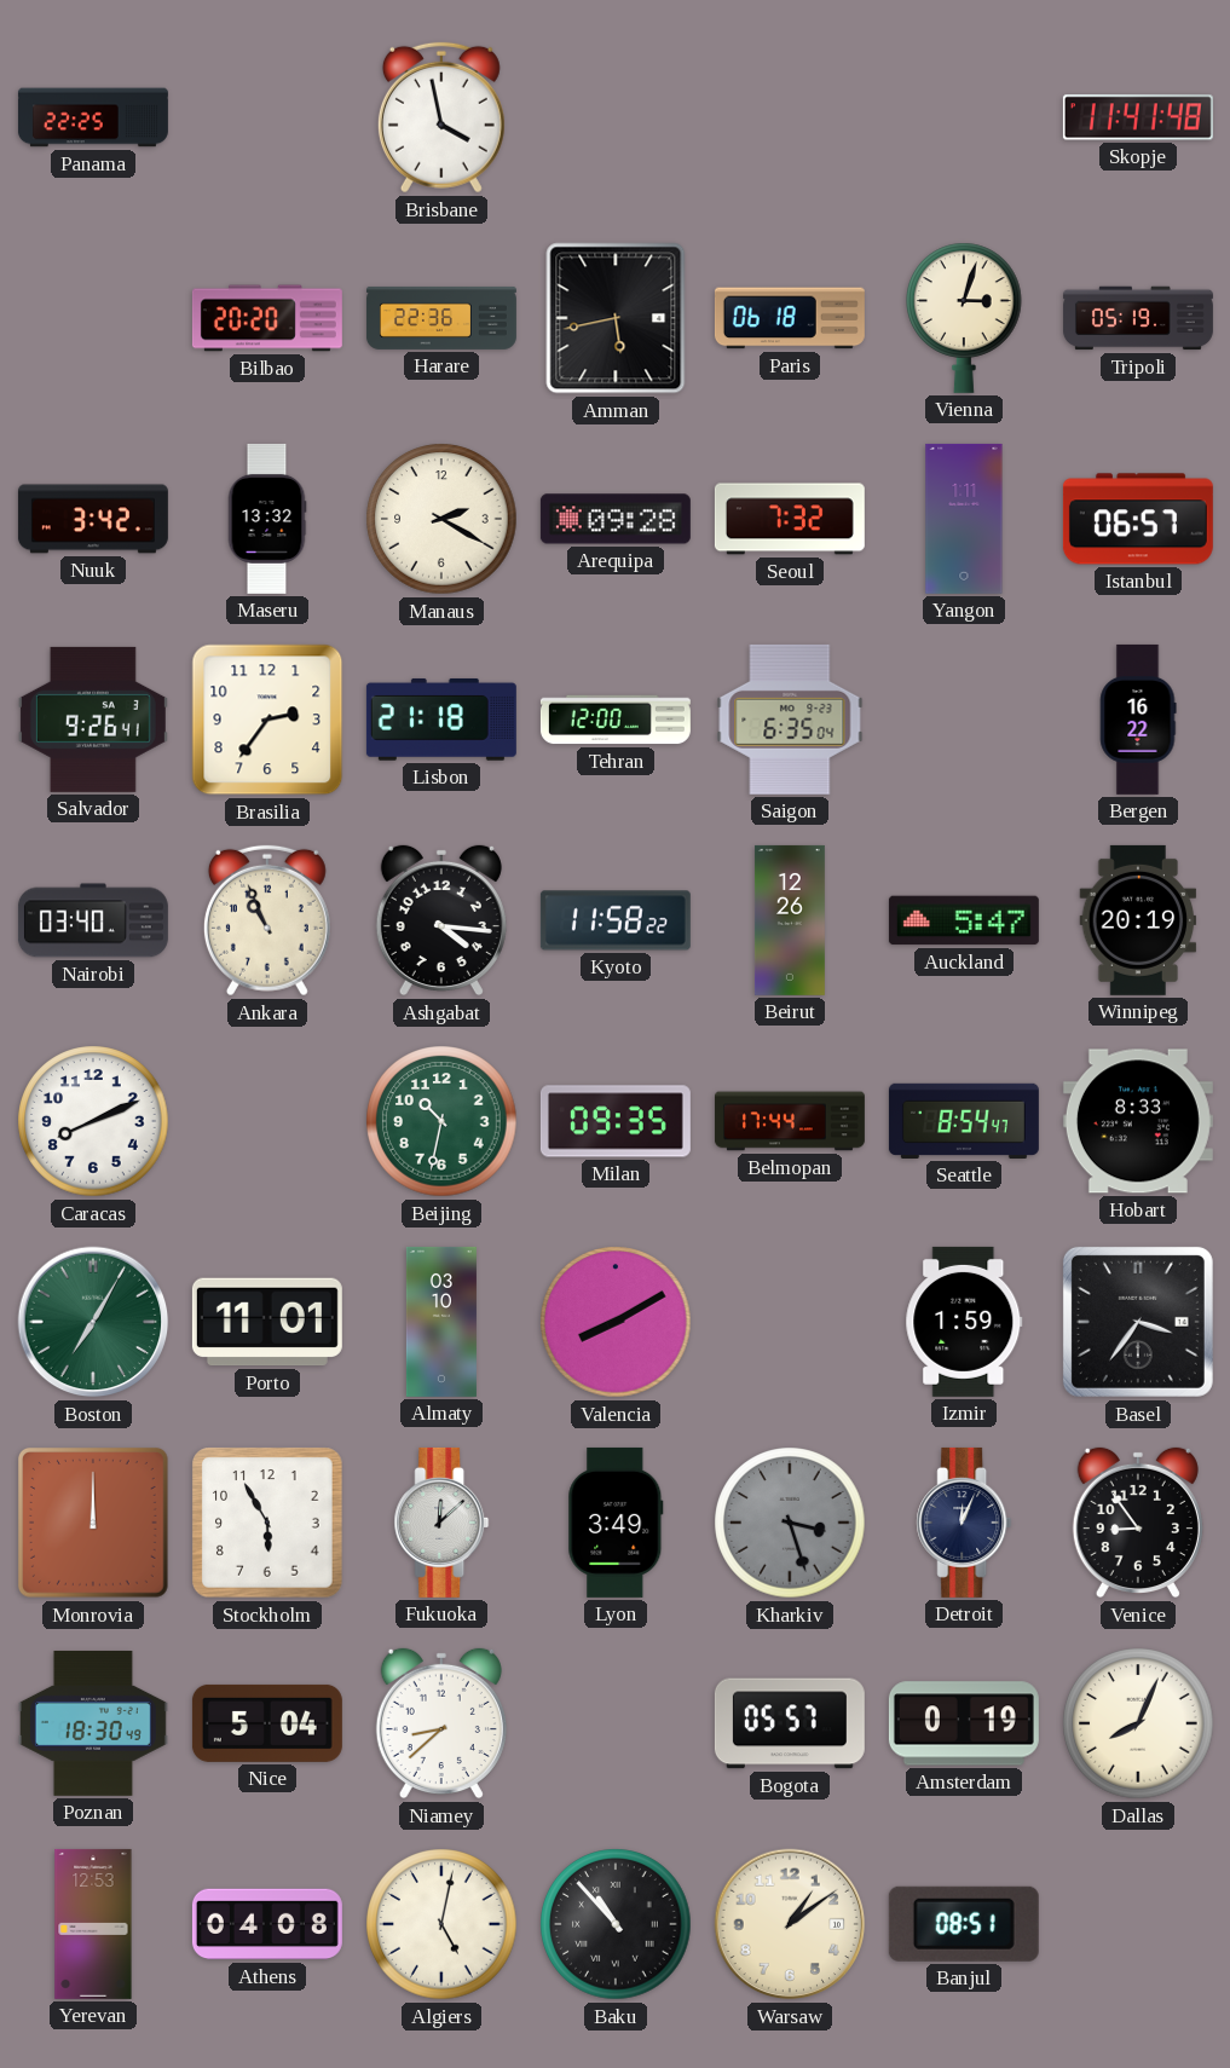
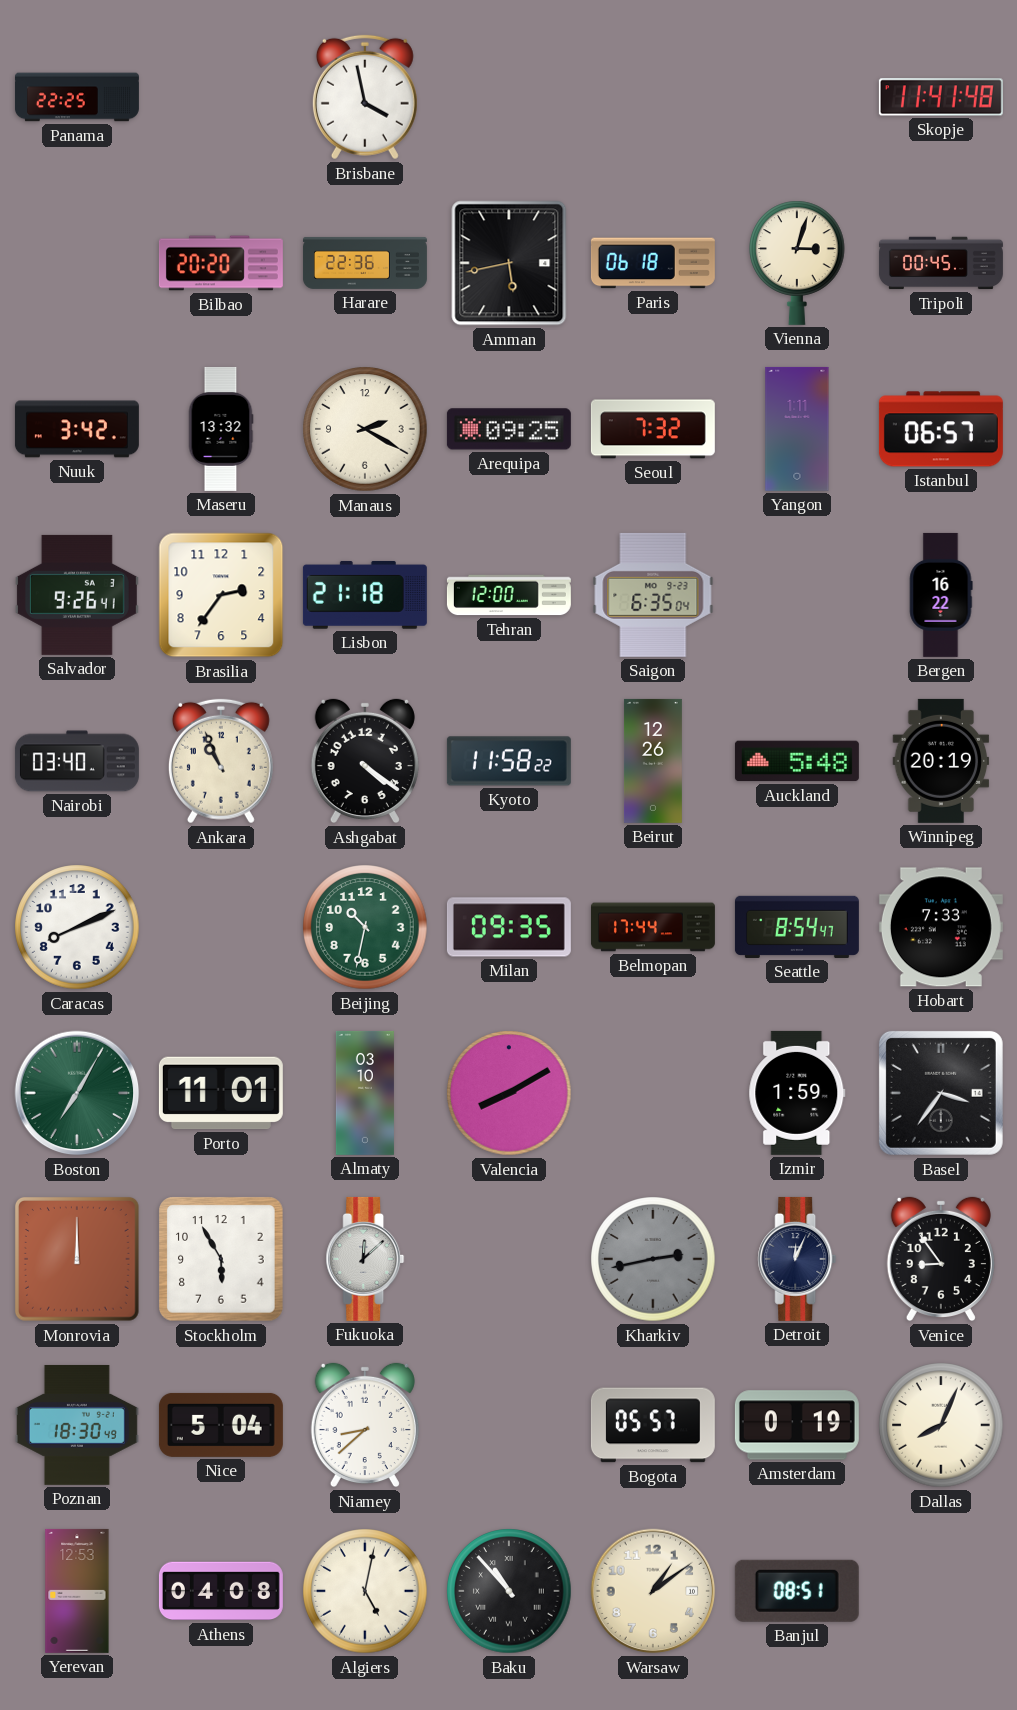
Tripoli: 05:19 -> 00:45 (941, 263)
Arequipa: 09:28 -> 09:25 (509, 429)
Ashgabat: 4:16 -> 4:21 (365, 761)
Auckland: 5:47 -> 5:48 (797, 761)
Hobart: 8:33 -> 7:33 (941, 927)
Lyon: 3:49 -> none (616, 1523)
Kharkiv: 3:27 -> 2:43 (653, 1259)
